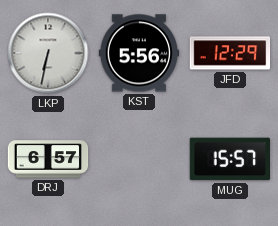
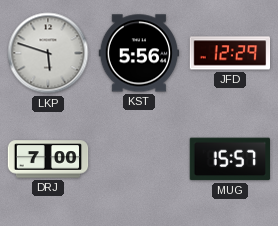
LKP: 6:32 -> 5:48 (48, 53)
DRJ: 6:57 -> 7:00 (48, 159)
